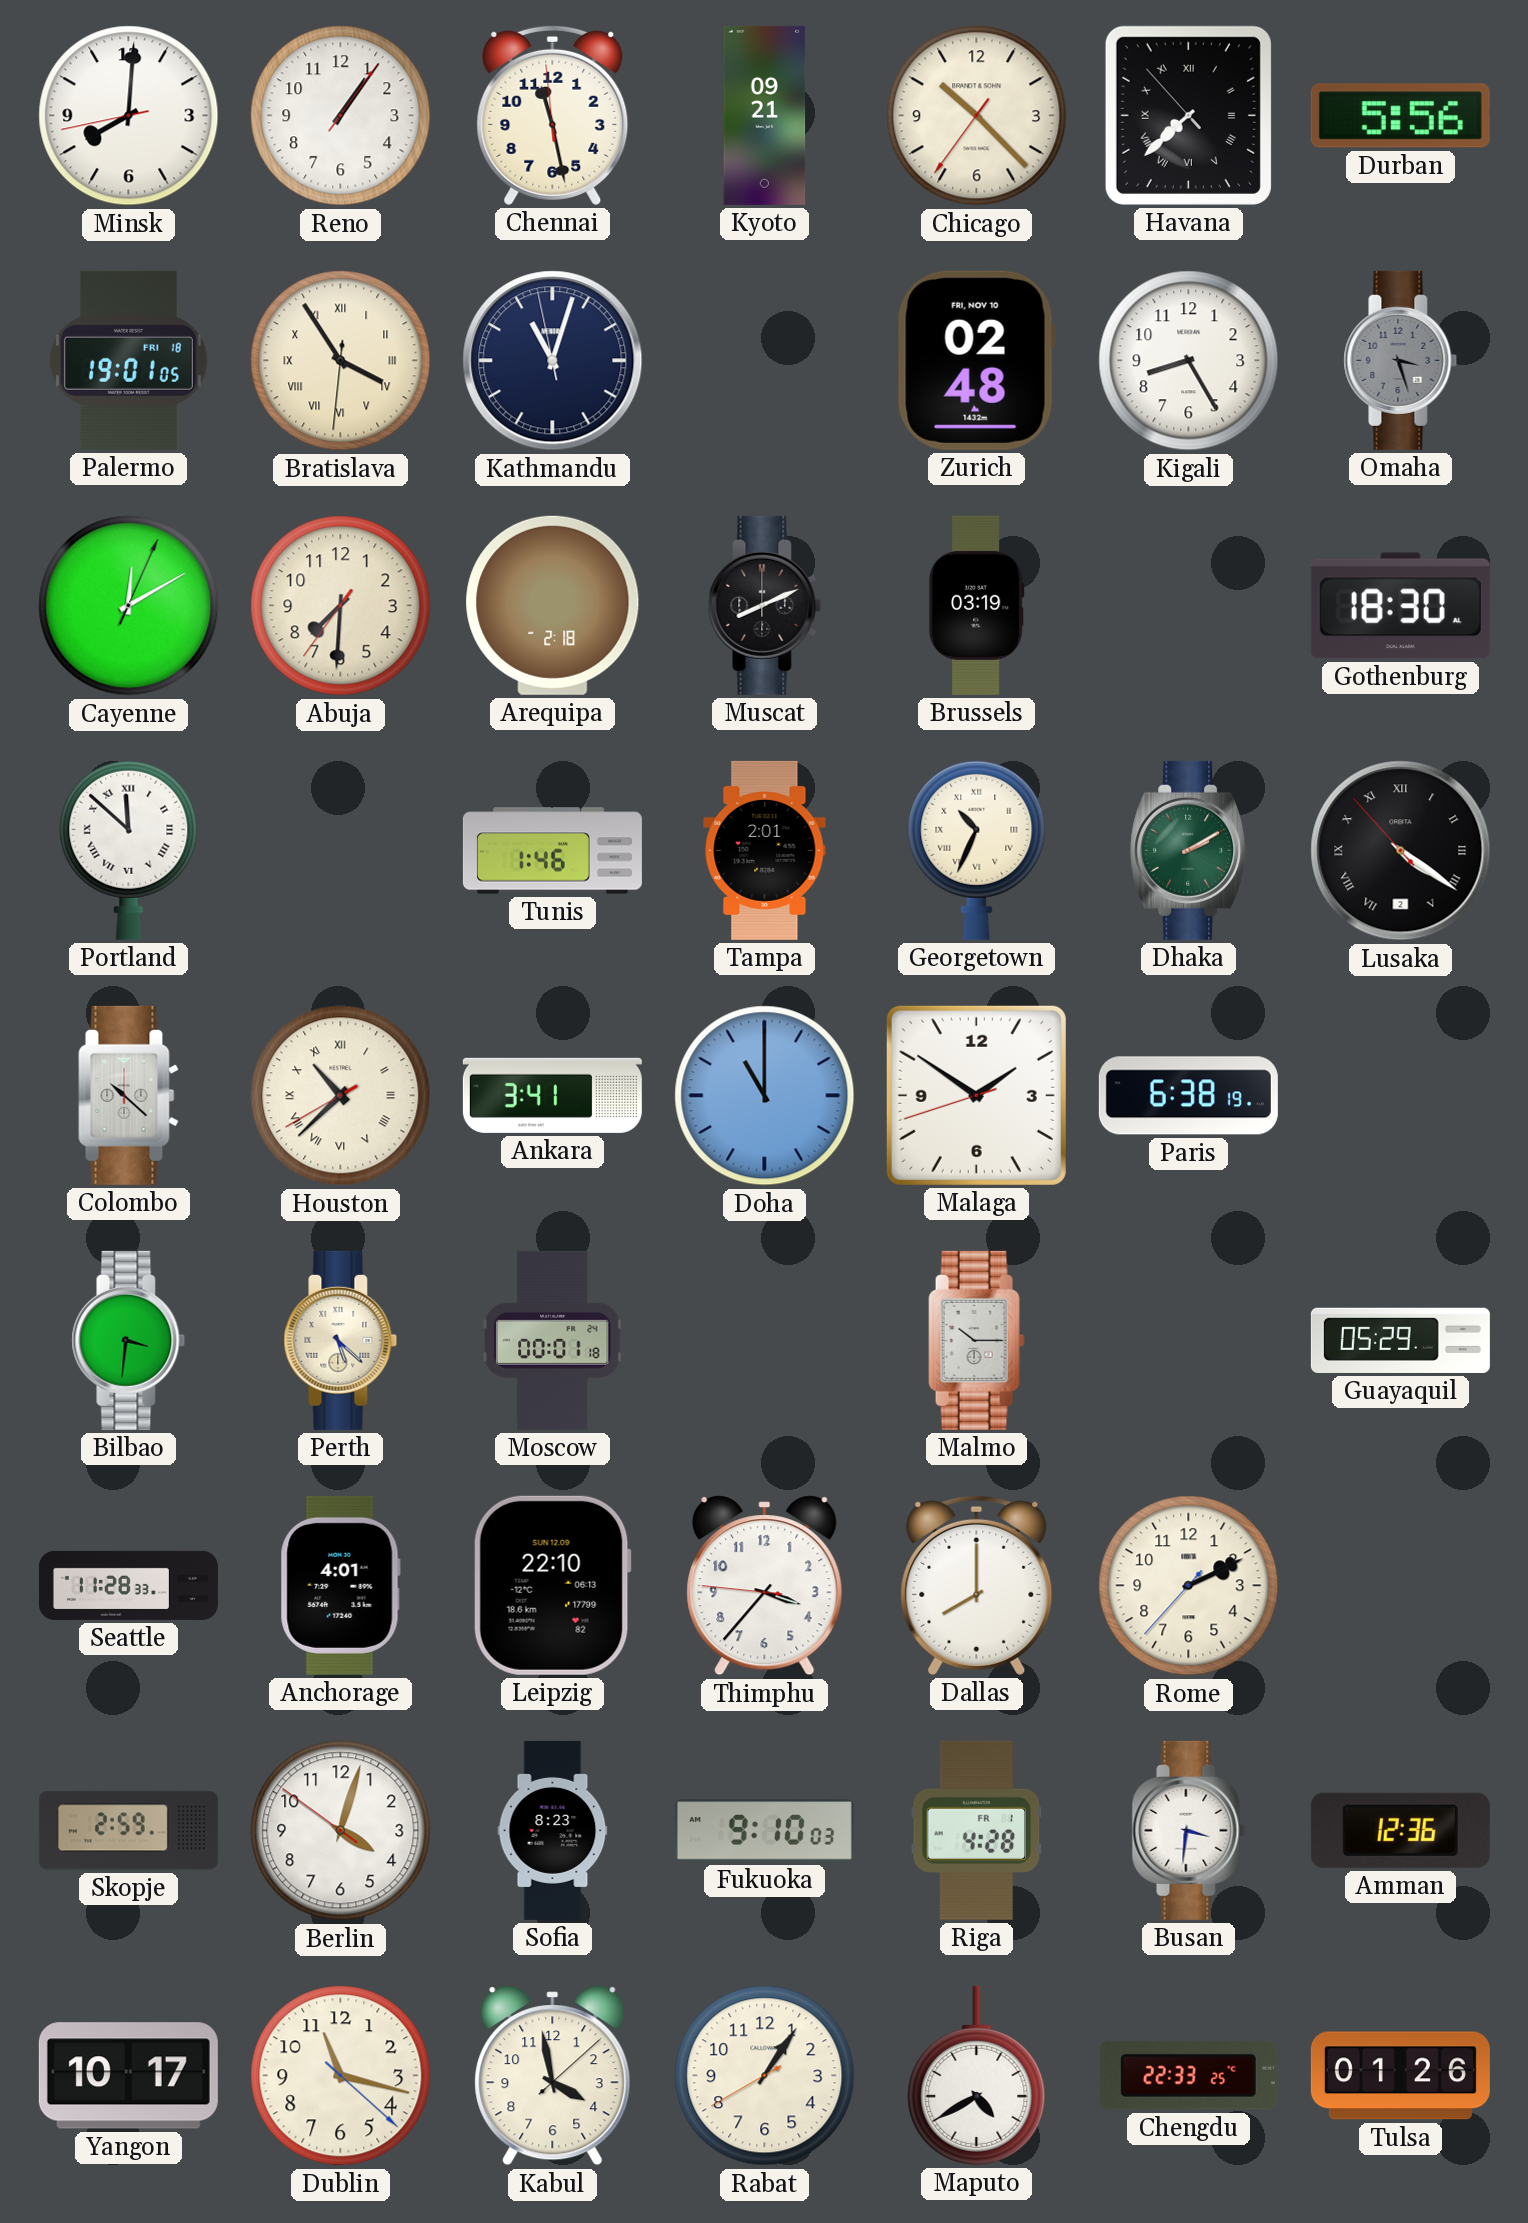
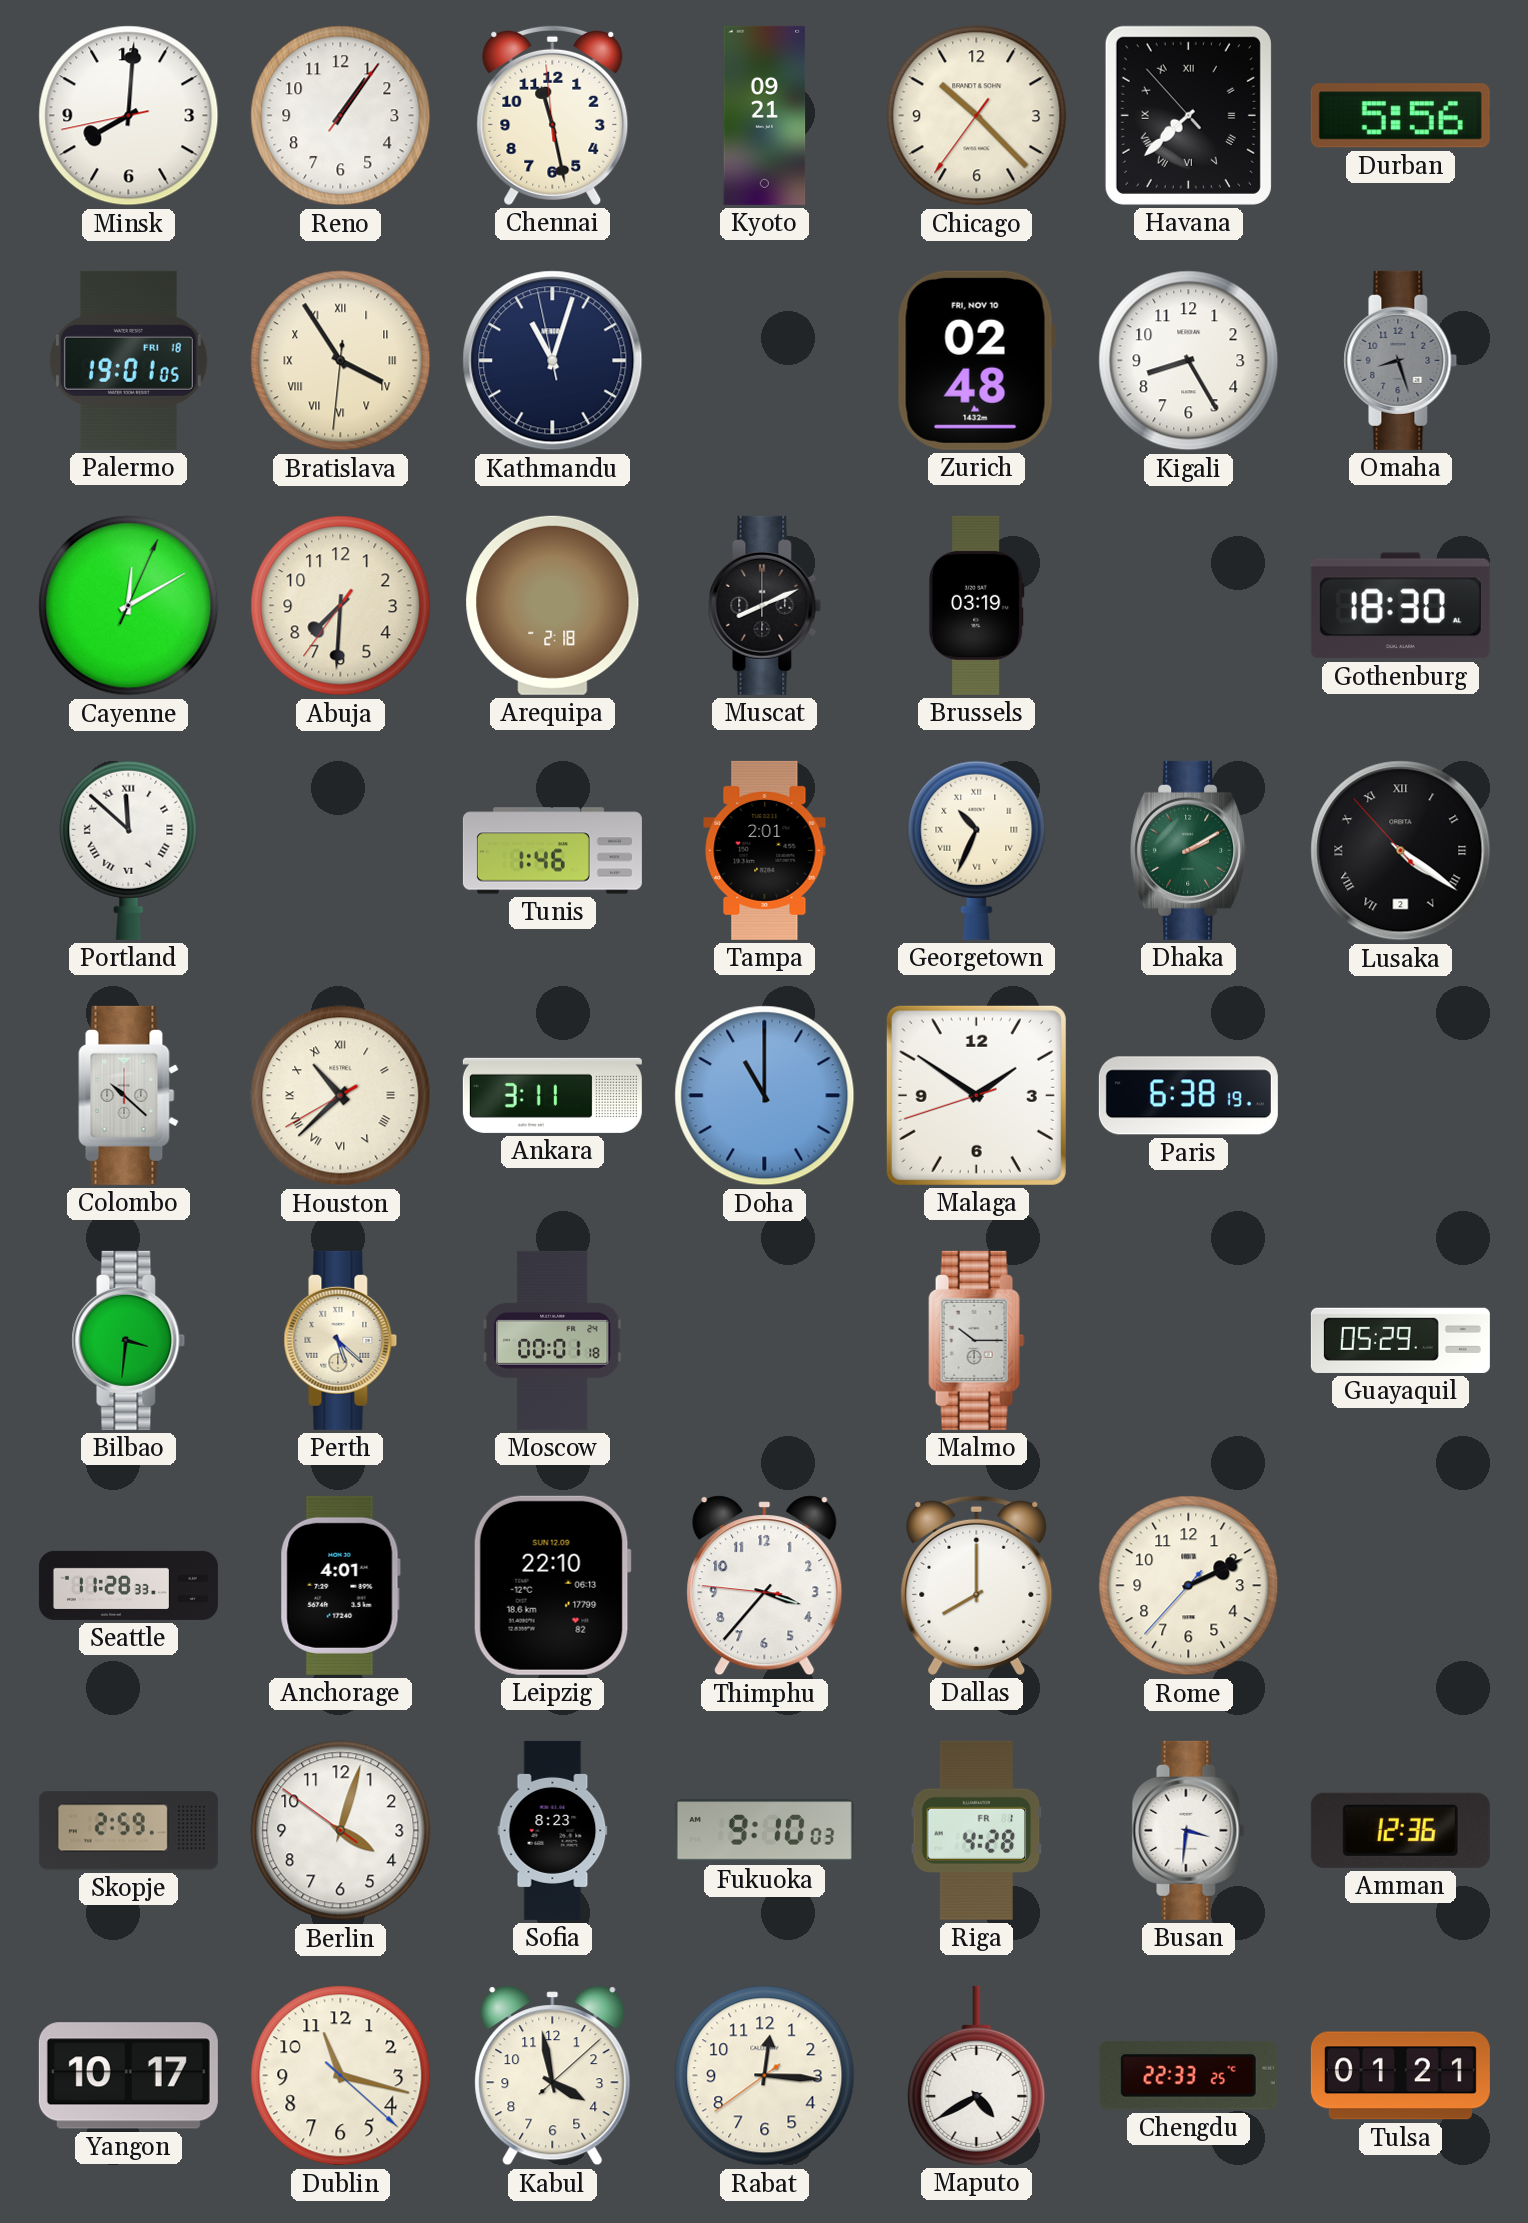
Omaha: 3:27 -> 8:27 (1401, 360)
Ankara: 3:41 -> 3:11 (552, 1095)
Rabat: 1:05 -> 12:15 (765, 2076)
Tulsa: 01:26 -> 01:21 (1400, 2076)
